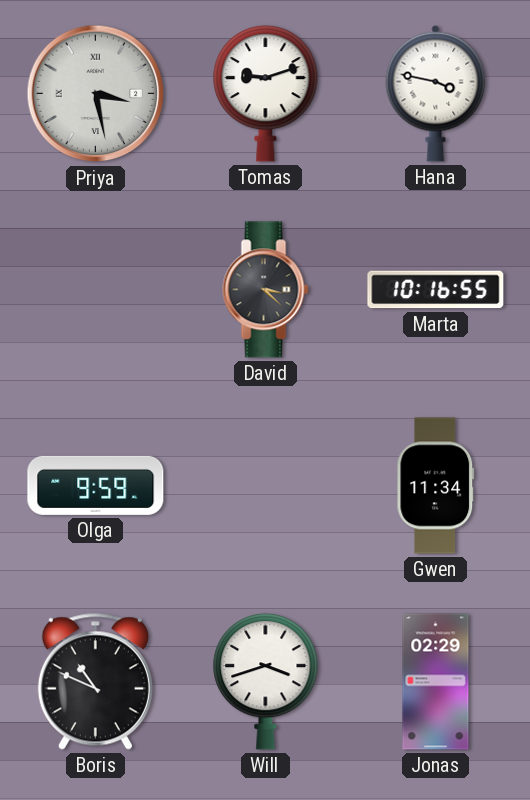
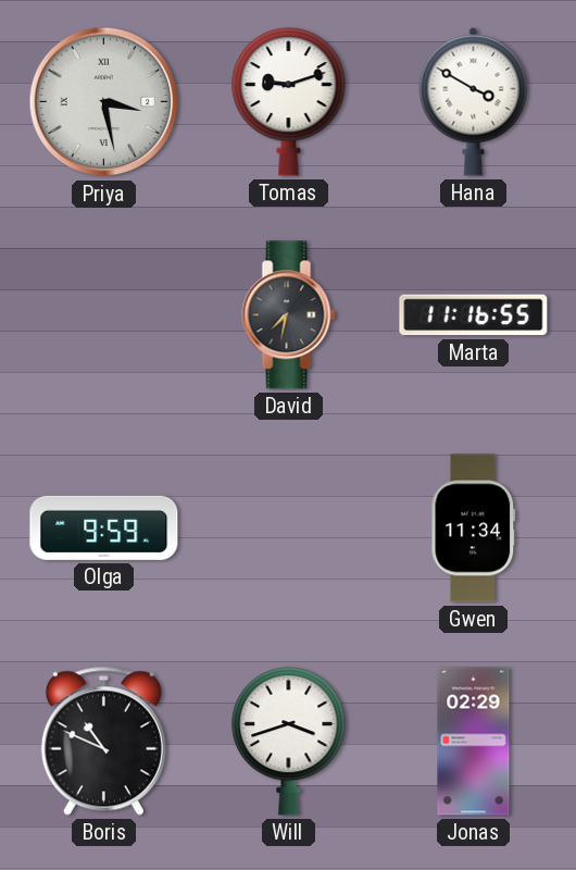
Hana: 3:47 -> 3:50 (474, 101)
David: 3:22 -> 7:32 (289, 315)
Marta: 10:16 -> 11:16 (474, 315)
